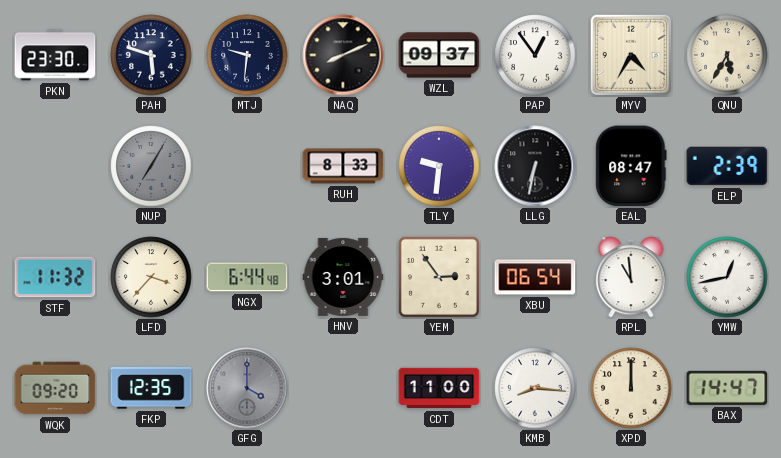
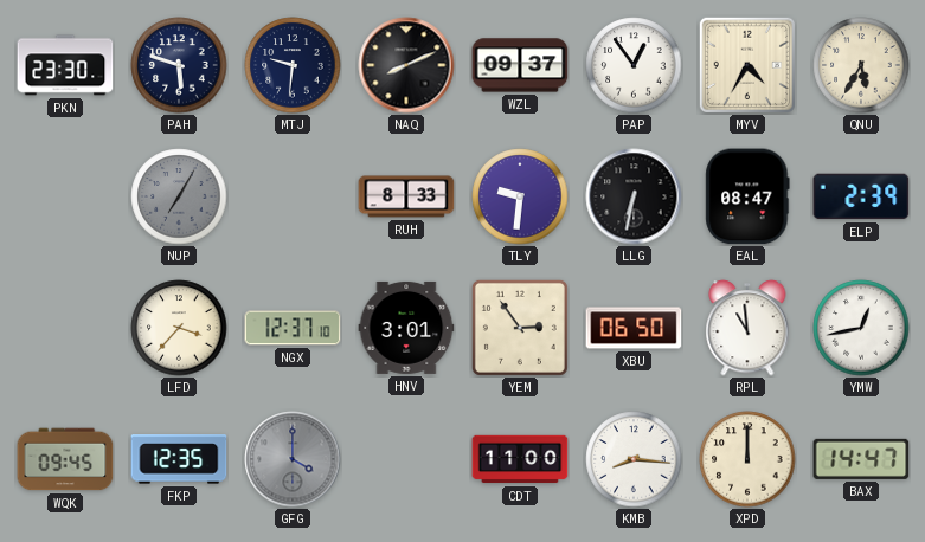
STF: 11:32 -> none (55, 277)
NGX: 6:44 -> 12:37 (293, 328)
XBU: 06:54 -> 06:50 (634, 328)
WQK: 09:20 -> 09:45 (65, 459)
